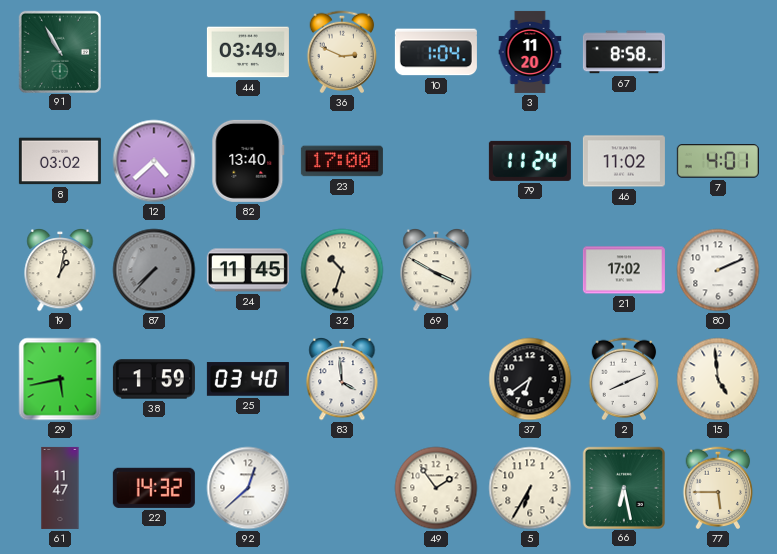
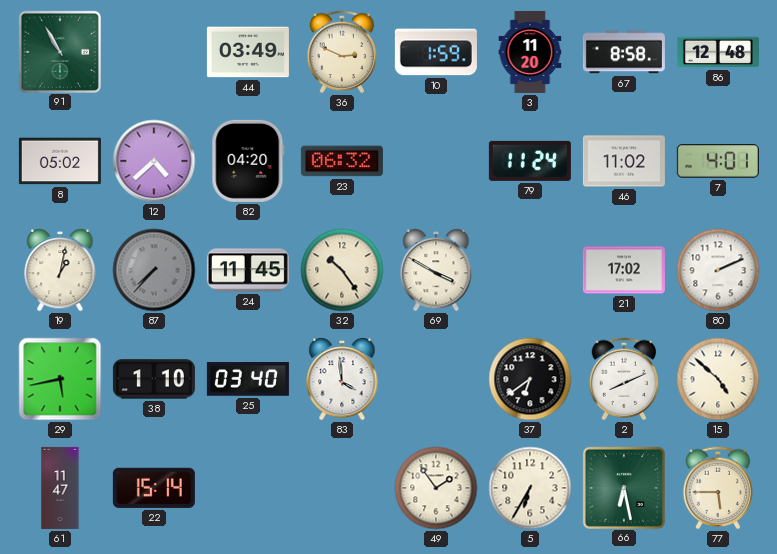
10: 1:04 -> 1:59 (436, 52)
86: none -> 12:48 (718, 52)
8: 03:02 -> 05:02 (60, 161)
82: 13:40 -> 04:20 (248, 161)
23: 17:00 -> 06:32 (342, 161)
32: 10:33 -> 10:24 (342, 270)
38: 1:59 -> 1:10 (154, 379)
15: 4:59 -> 4:52 (718, 379)
22: 14:32 -> 15:14 (154, 488)
92: 12:38 -> none (248, 488)
